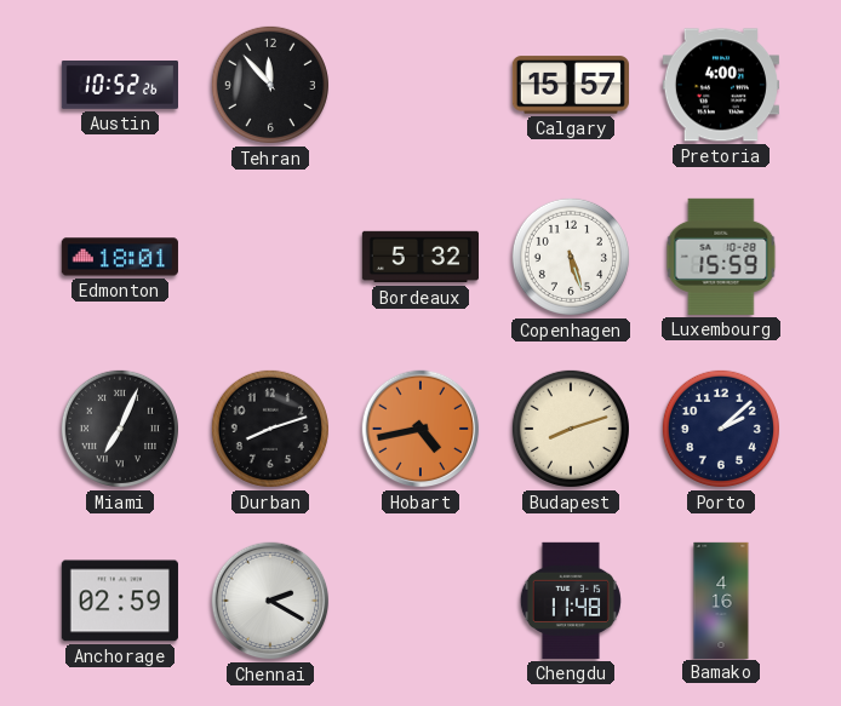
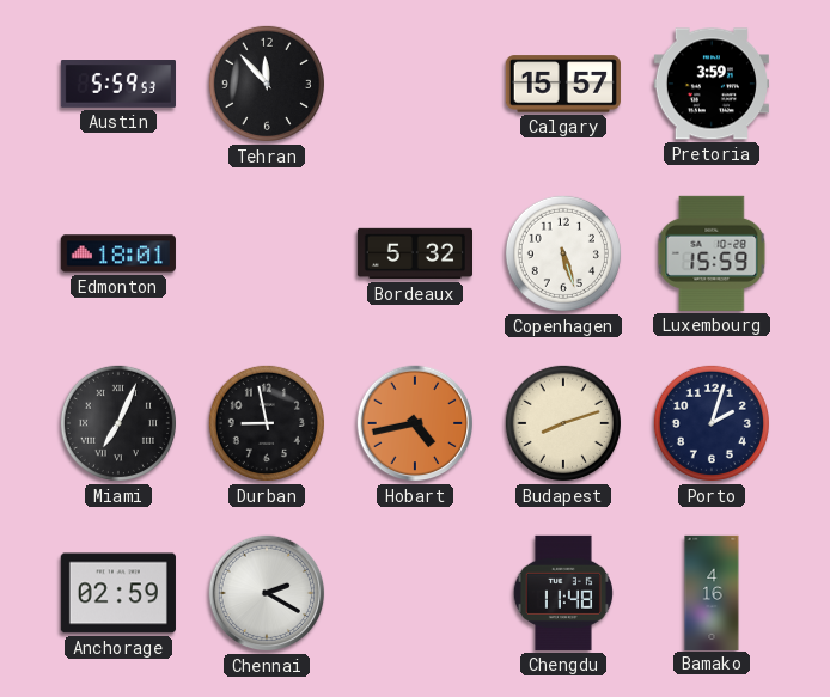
Austin: 10:52 -> 5:59 (117, 85)
Pretoria: 4:00 -> 3:59 (712, 84)
Durban: 8:12 -> 8:58 (267, 423)
Porto: 2:08 -> 2:03 (712, 423)
